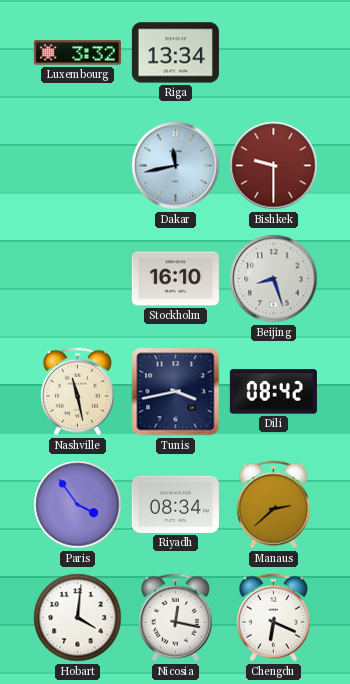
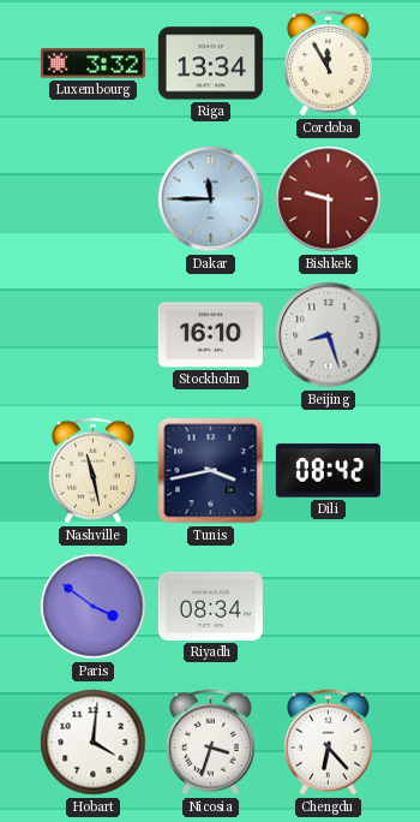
Cordoba: none -> 11:55 (328, 64)
Dakar: 11:43 -> 11:45 (211, 199)
Paris: 3:54 -> 3:51 (94, 607)
Manaus: 2:38 -> none (273, 505)
Nicosia: 12:17 -> 3:33 (210, 743)
Chengdu: 6:19 -> 6:23 (328, 743)
